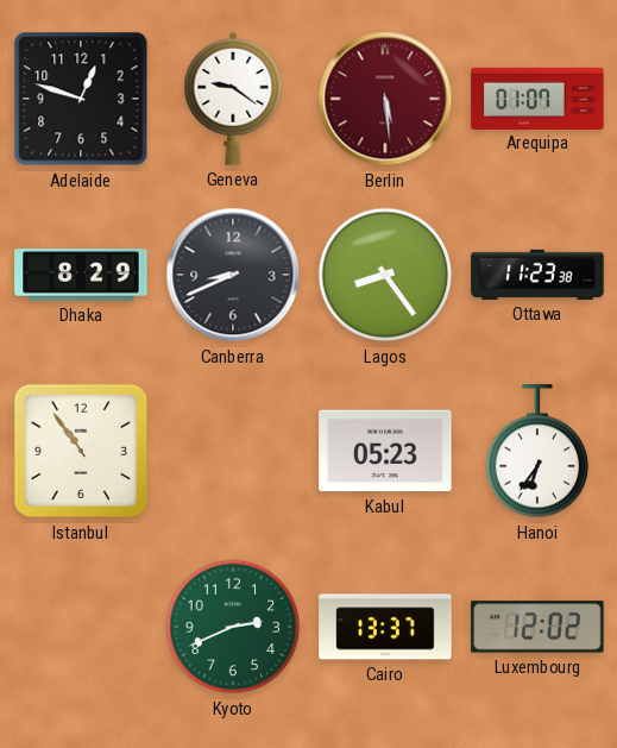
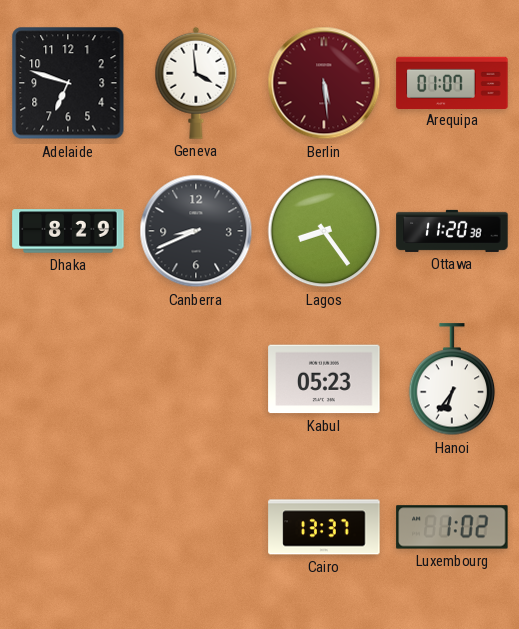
Adelaide: 12:48 -> 6:48 (68, 83)
Geneva: 9:21 -> 3:59 (196, 83)
Ottawa: 11:23 -> 11:20 (452, 231)
Istanbul: 10:54 -> none (81, 451)
Kyoto: 2:41 -> none (233, 627)
Luxembourg: 12:02 -> 1:02 (452, 527)
